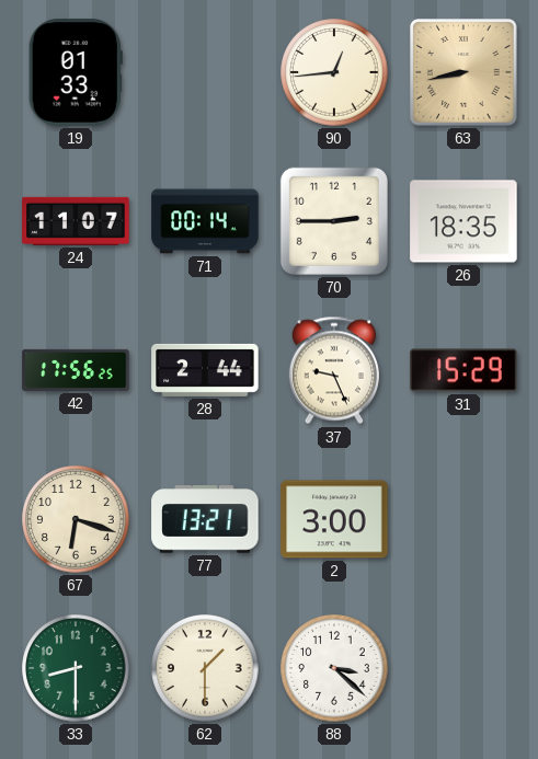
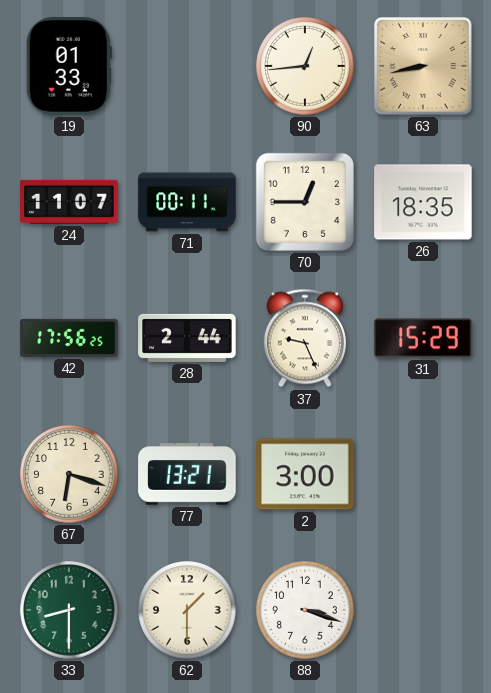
71: 00:14 -> 00:11 (187, 202)
70: 2:45 -> 12:45 (305, 202)
88: 3:22 -> 3:18 (305, 610)
